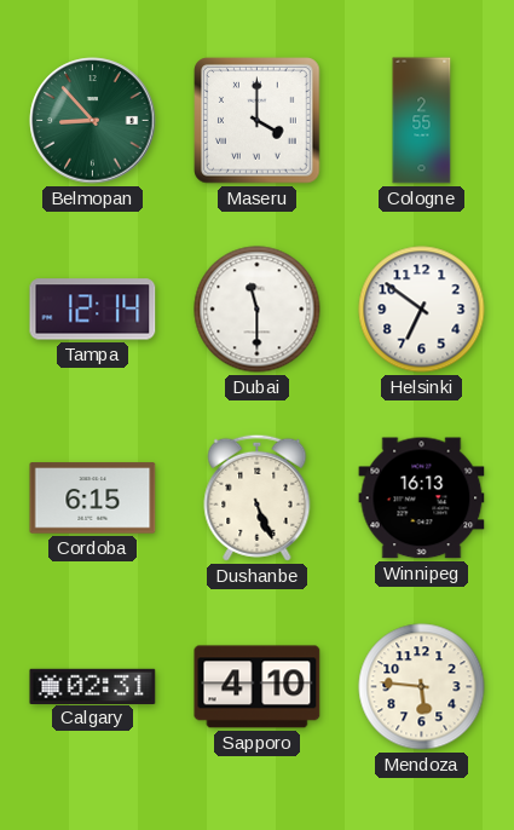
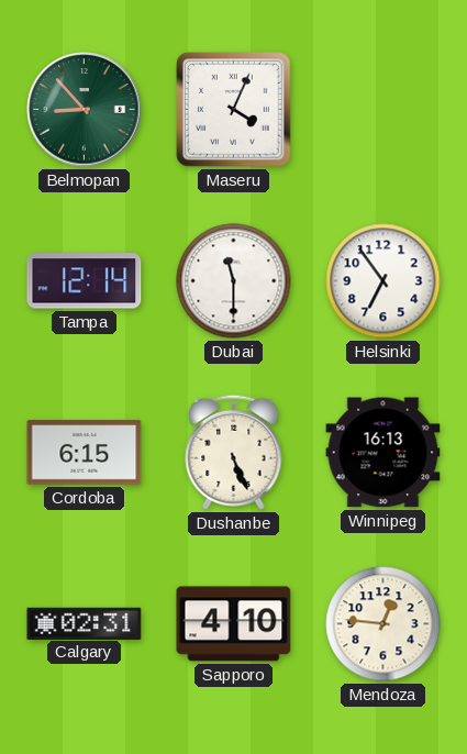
Maseru: 4:00 -> 4:04 (234, 110)
Cologne: 2:55 -> none (422, 121)
Helsinki: 6:51 -> 6:54 (383, 281)
Mendoza: 5:46 -> 12:46 (383, 624)
